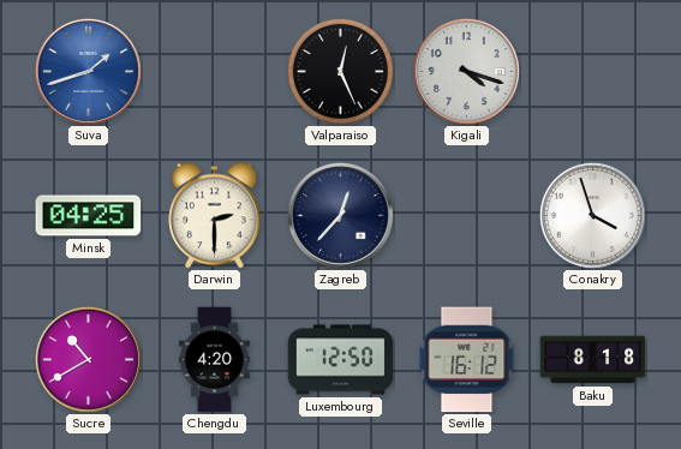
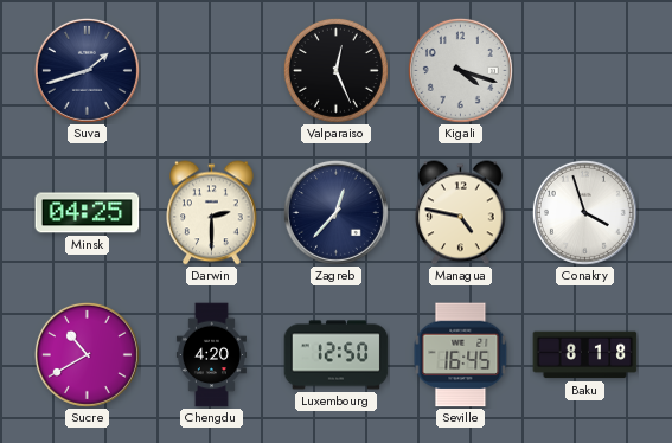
Suva dial: blue -> navy (87, 70)
Managua: none -> 4:47 (461, 213)
Seville: 16:12 -> 16:45 (461, 355)
